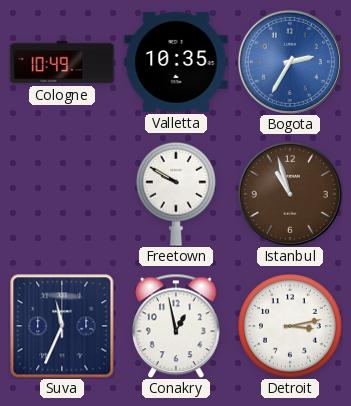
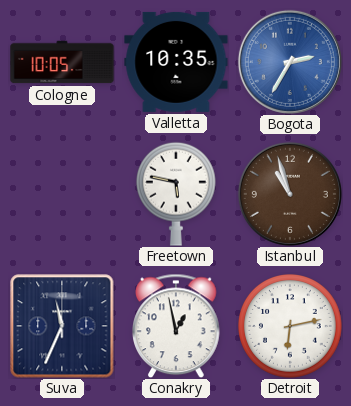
Cologne: 10:49 -> 10:05 (62, 62)
Freetown: 9:50 -> 5:47 (176, 194)
Detroit: 3:13 -> 6:13 (291, 327)
